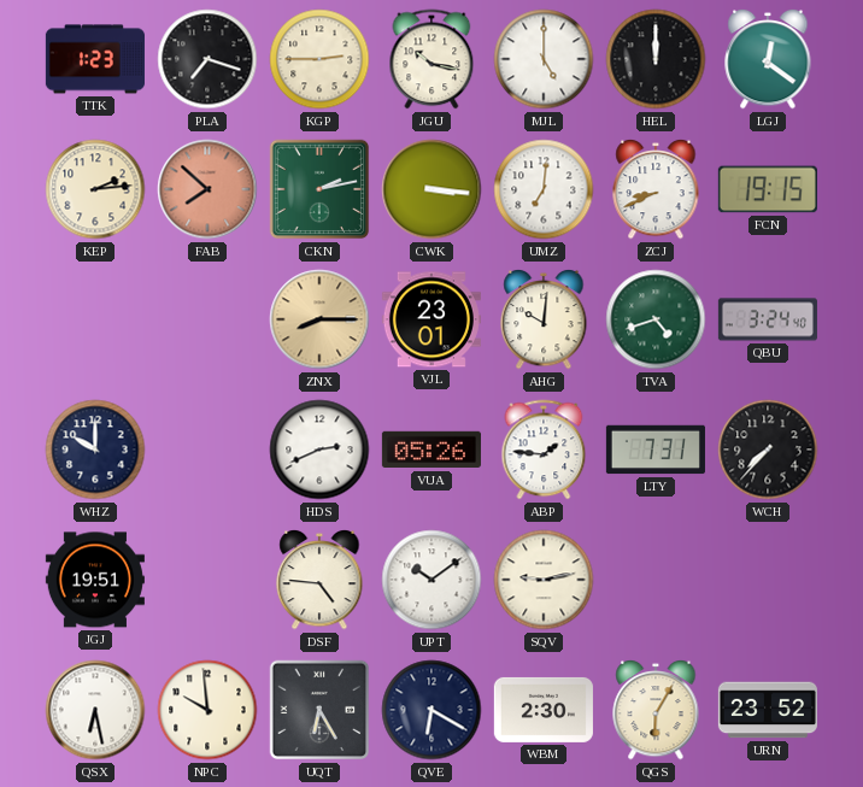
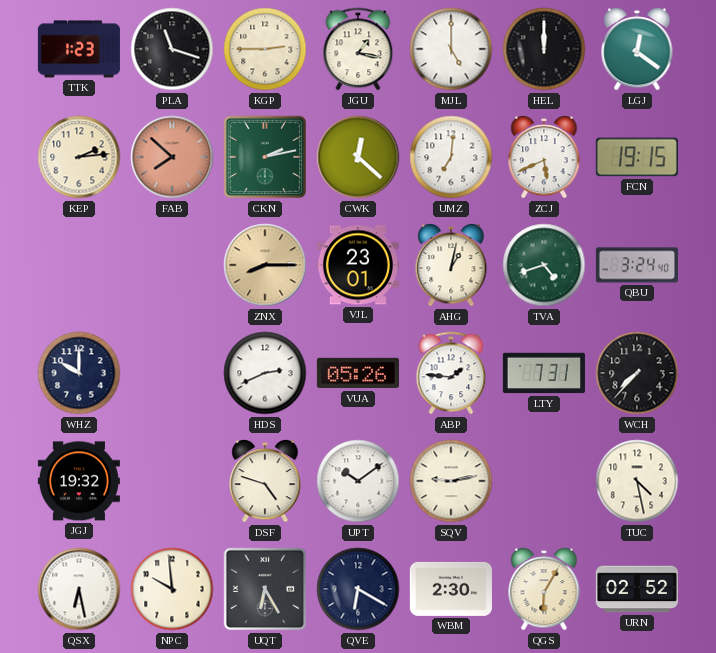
PLA: 7:18 -> 11:18 (172, 49)
JGU: 10:17 -> 1:17 (358, 49)
CWK: 3:16 -> 12:22 (358, 157)
ZCJ: 8:41 -> 5:41 (544, 157)
AHG: 10:01 -> 1:02 (451, 265)
JGJ: 19:51 -> 19:32 (79, 481)
DSF: 4:46 -> 4:48 (265, 481)
TUC: none -> 4:28 (637, 481)
URN: 23:52 -> 02:52 (637, 589)
